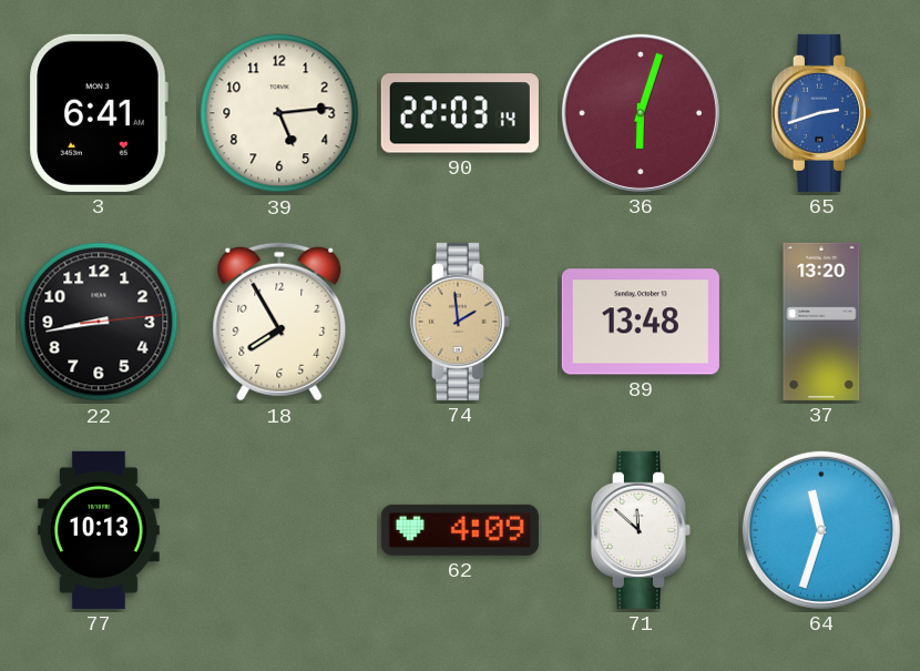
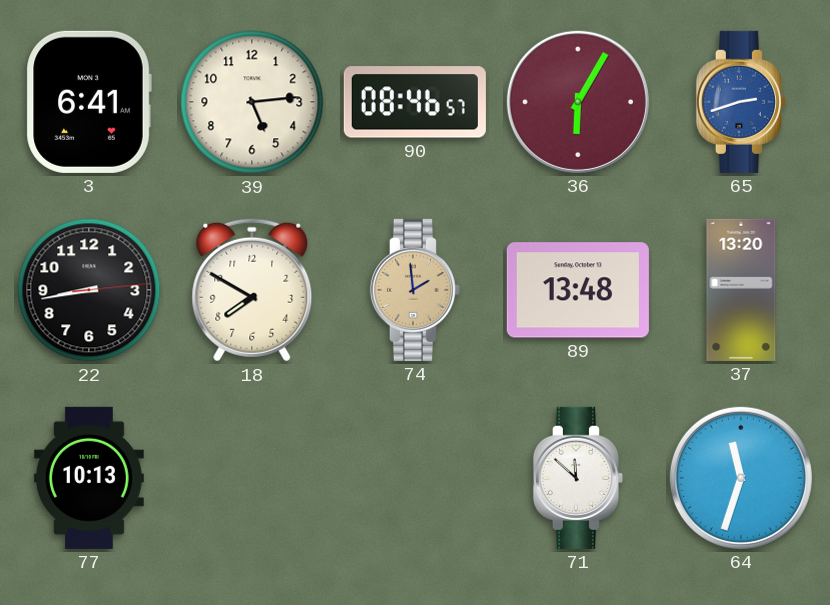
90: 22:03 -> 08:46 (415, 102)
36: 6:03 -> 6:05 (578, 102)
18: 7:55 -> 7:50 (252, 290)
62: 4:09 -> none (460, 530)
